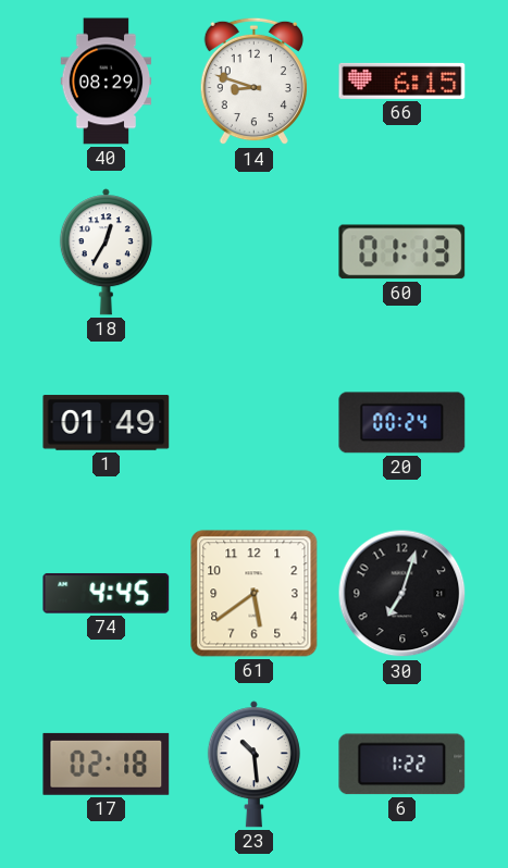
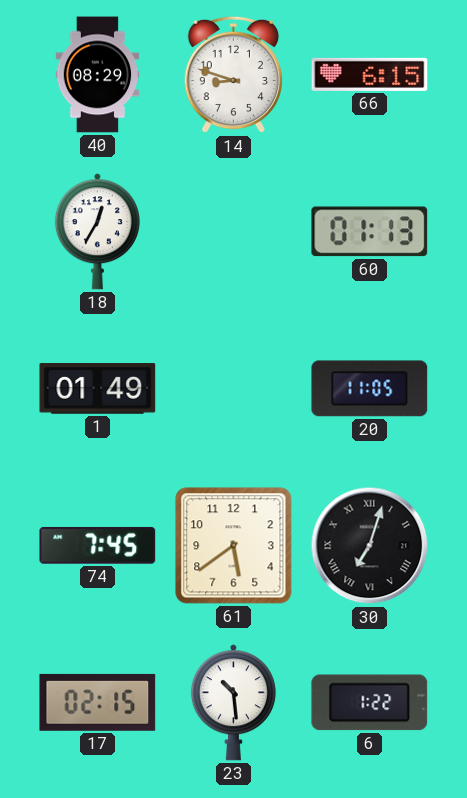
20: 00:24 -> 11:05 (370, 389)
74: 4:45 -> 7:45 (98, 545)
30 numerals: Arabic -> Roman (370, 546)
17: 02:18 -> 02:15 (98, 702)
